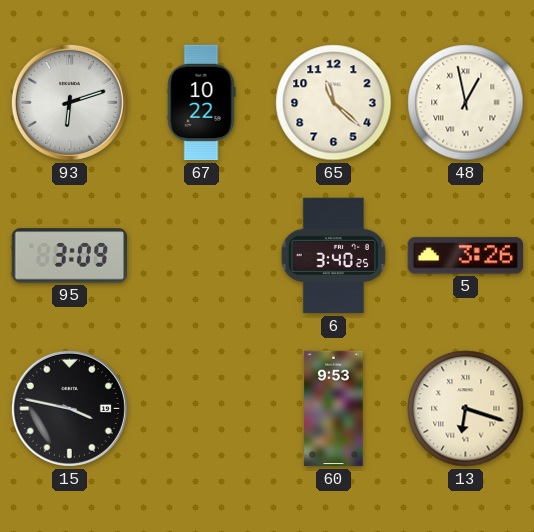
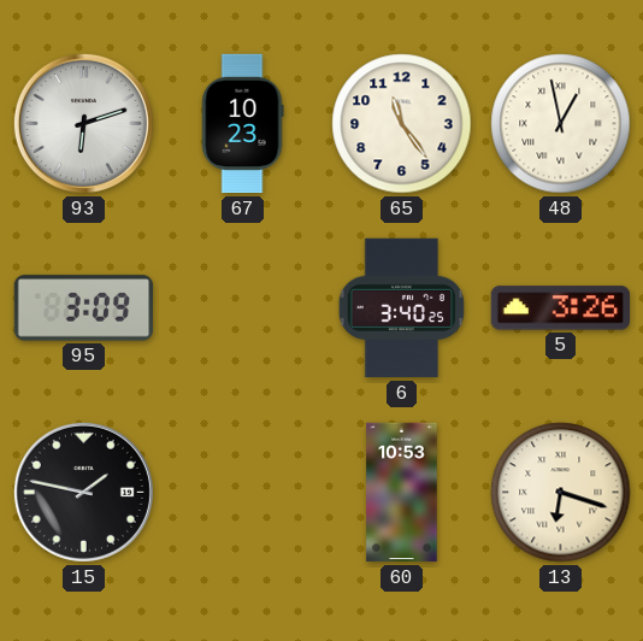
67: 10:22 -> 10:23 (242, 124)
65: 11:22 -> 11:24 (402, 124)
15: 3:47 -> 1:47 (83, 492)
60: 9:53 -> 10:53 (402, 493)
